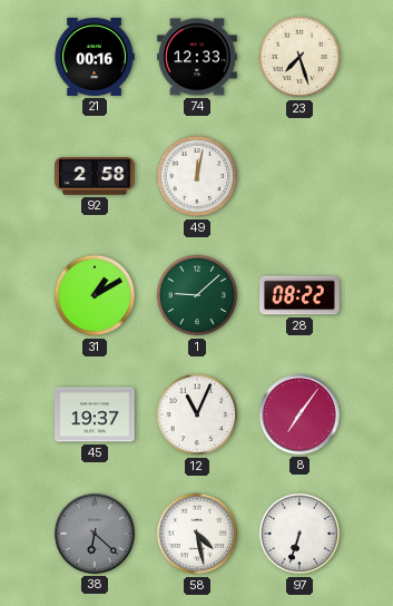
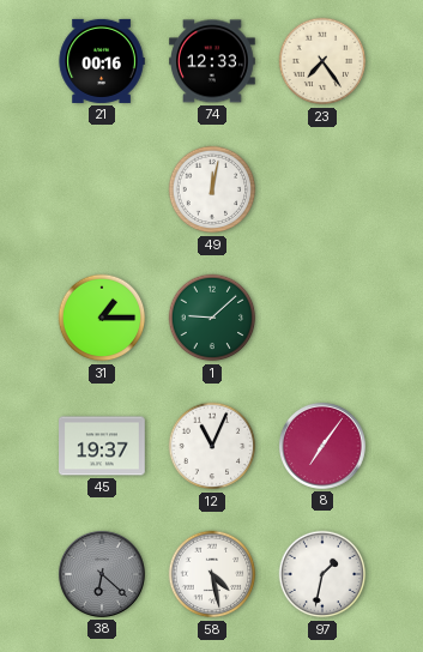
23: 7:27 -> 7:24 (322, 61)
92: 2:58 -> none (95, 176)
31: 1:10 -> 1:15 (102, 318)
28: 08:22 -> none (301, 295)
97: 6:33 -> 1:32 (322, 574)
